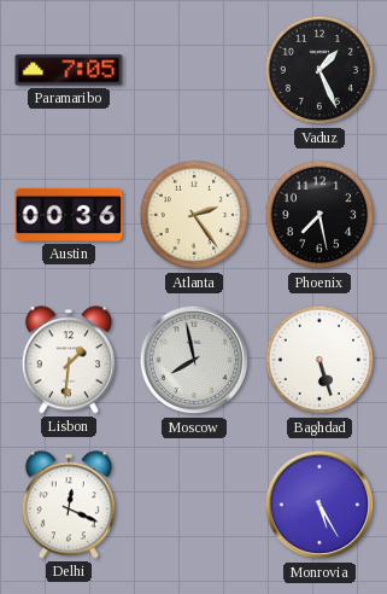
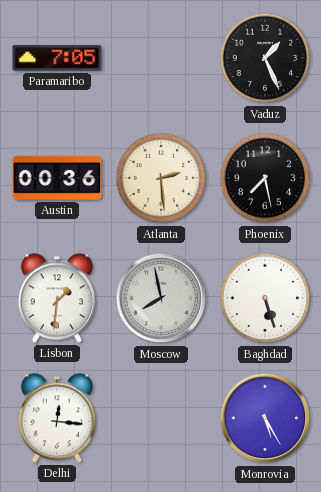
Atlanta: 2:24 -> 2:29 (161, 178)
Delhi: 12:19 -> 12:16 (56, 418)
